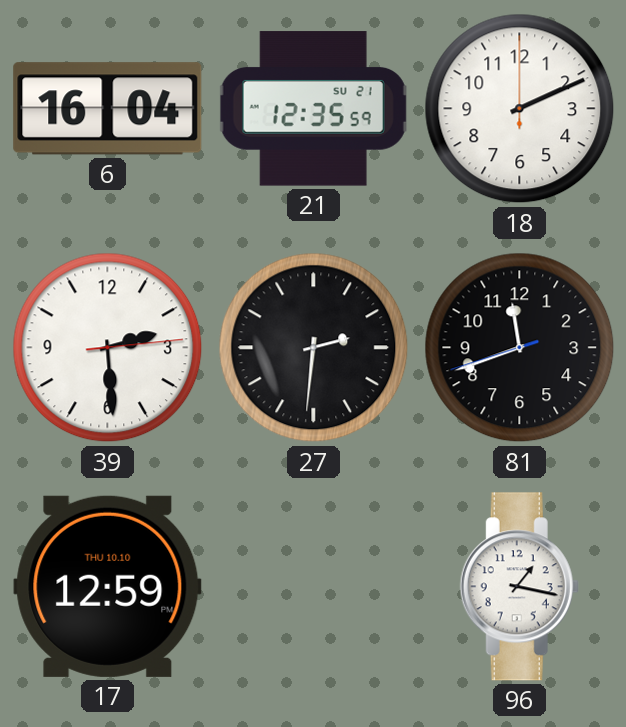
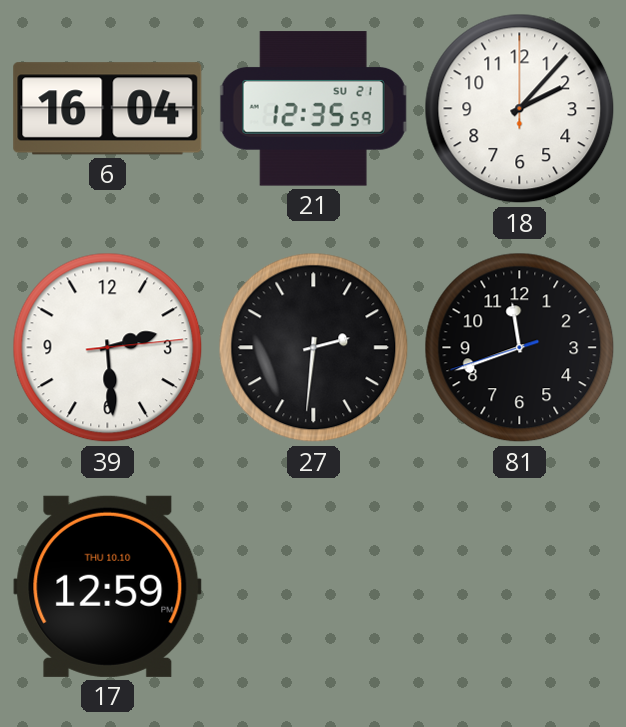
18: 2:11 -> 2:07 (520, 109)
96: 1:17 -> none (519, 587)
